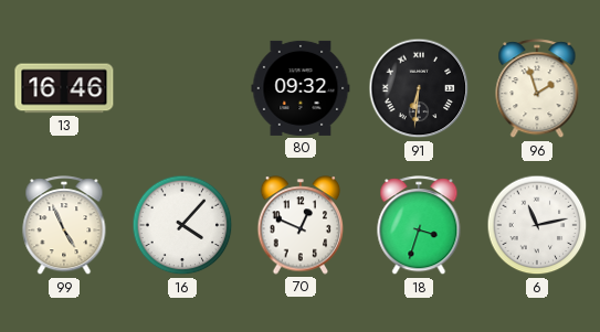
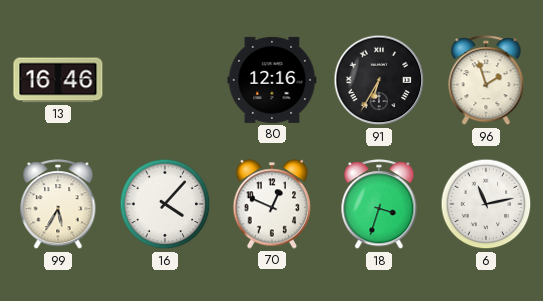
80: 09:32 -> 12:16 (272, 80)
91: 6:31 -> 6:35 (379, 80)
99: 4:56 -> 5:35 (58, 205)
